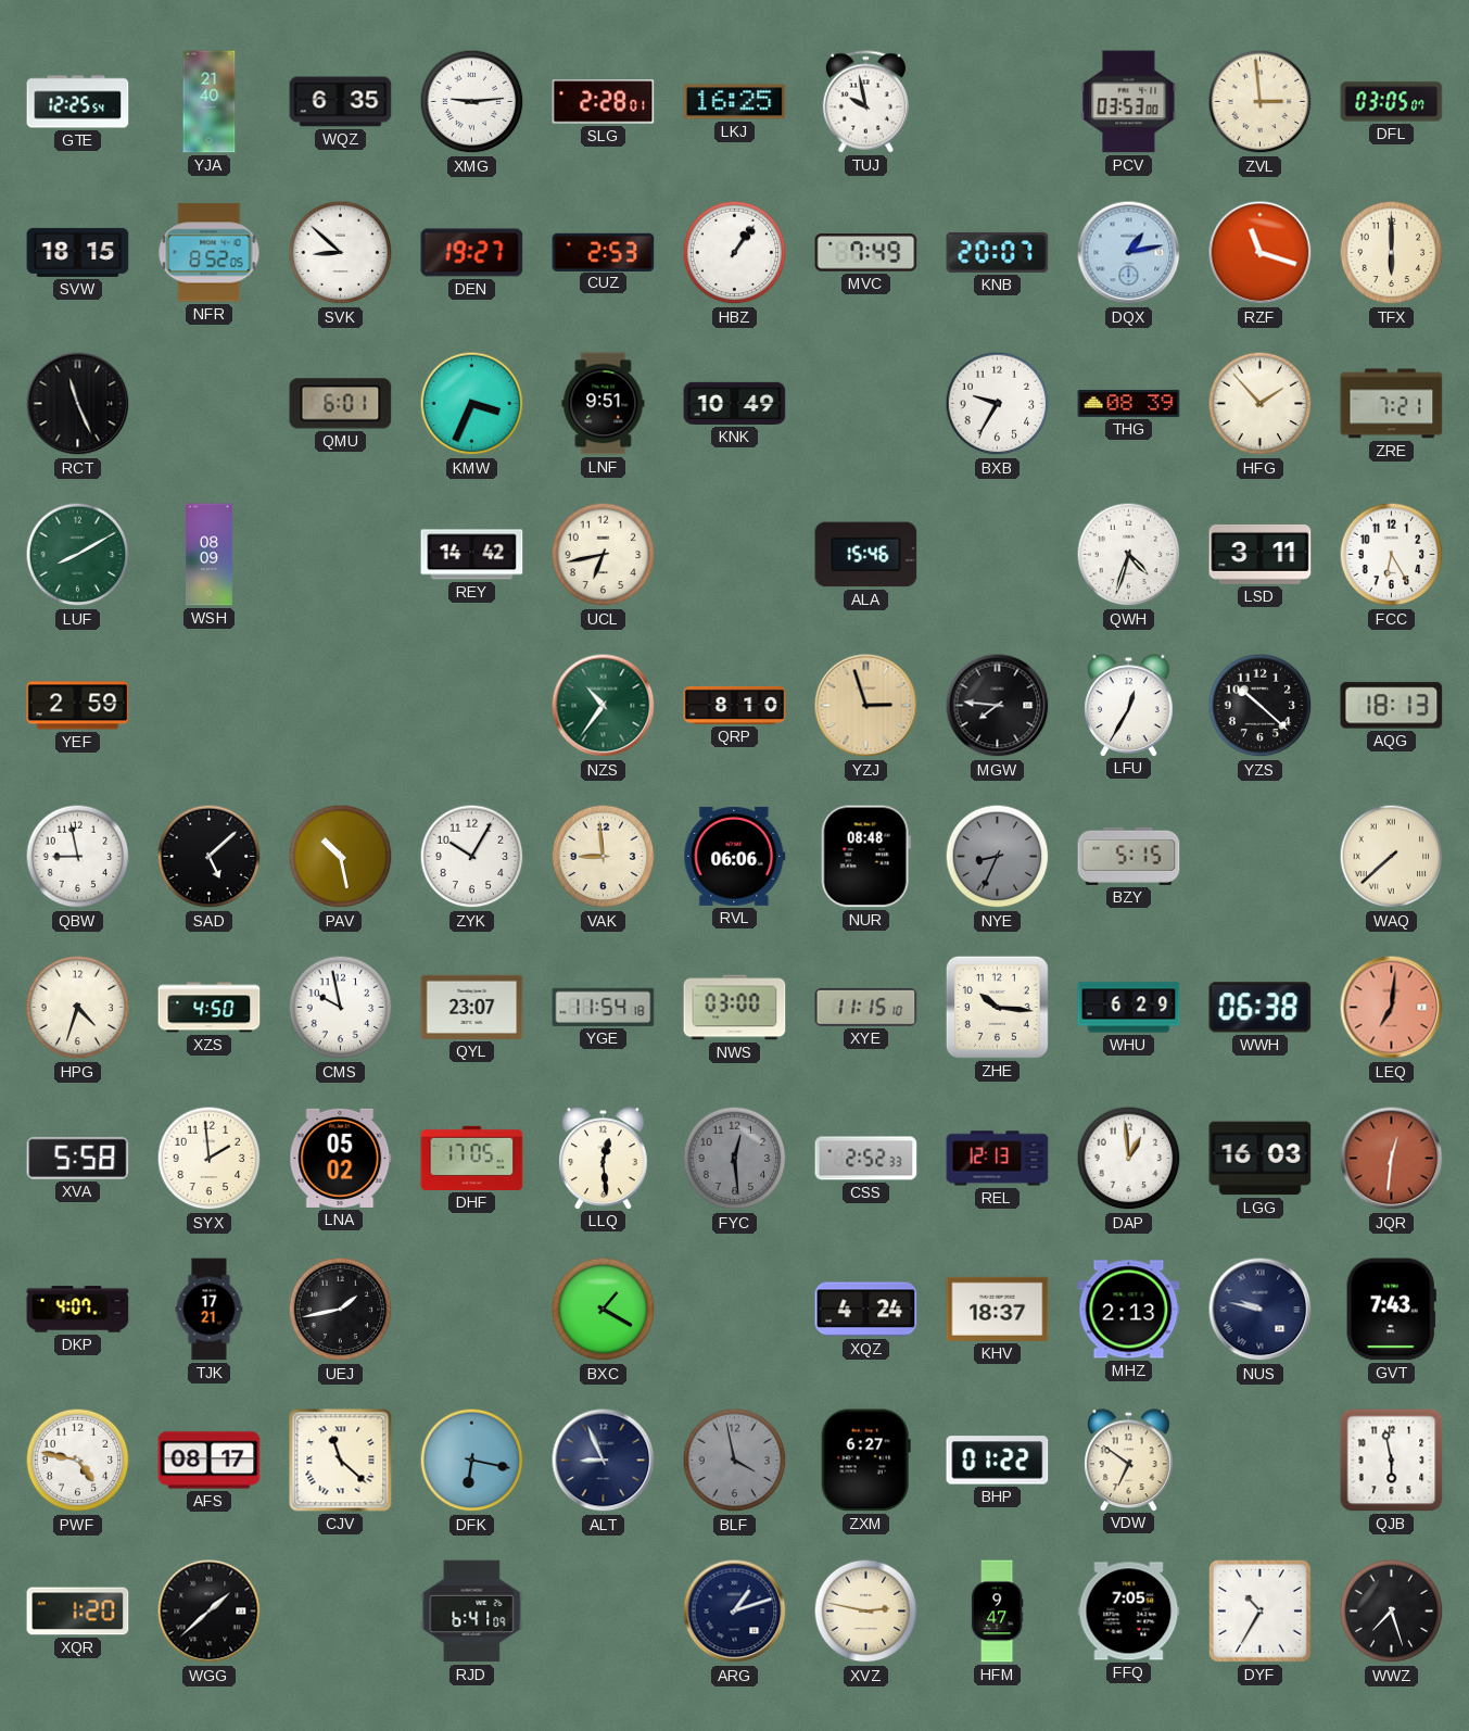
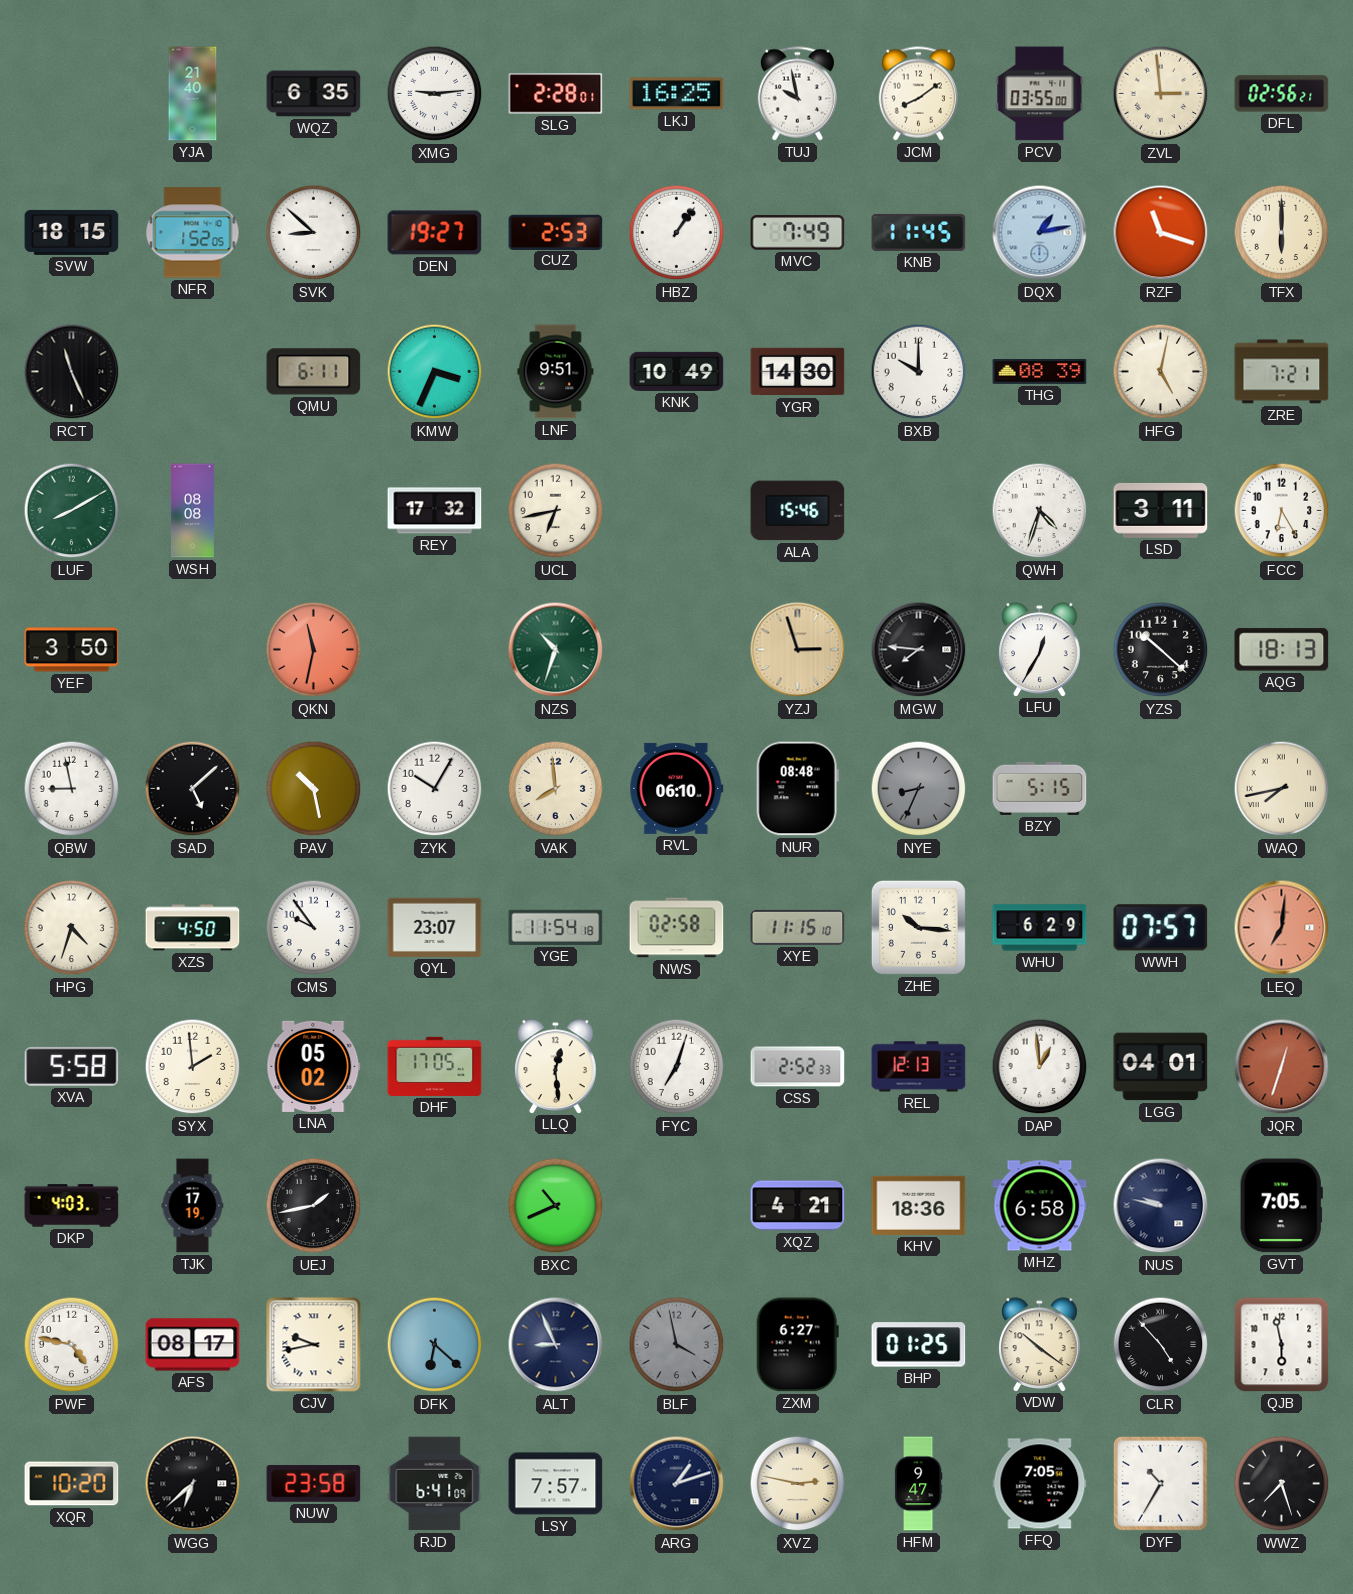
GTE: 12:25 -> none (78, 102)
JCM: none -> 8:09 (918, 94)
PCV: 03:53 -> 03:55 (1040, 94)
DFL: 03:05 -> 02:56 (1282, 94)
NFR: 8:52 -> 1:52 (193, 233)
KNB: 20:07 -> 11:45 (919, 232)
QMU: 6:01 -> 6:11 (314, 372)
YGR: none -> 14:30 (798, 372)
BXB: 9:35 -> 10:00 (919, 372)
HFG: 1:53 -> 5:02 (1161, 372)
WSH: 08:09 -> 08:08 (192, 511)
REY: 14:42 -> 17:32 (435, 511)
YEF: 2:59 -> 3:50 (72, 650)
QKN: none -> 11:32 (314, 650)
NZS: 10:36 -> 10:33 (556, 650)
QRP: 8:10 -> none (735, 705)
VAK: 8:59 -> 7:59 (556, 789)
RVL: 06:06 -> 06:10 (677, 788)
WAQ: 7:38 -> 7:43 (1282, 789)
CMS: 9:58 -> 9:54 (314, 928)
NWS: 03:00 -> 02:58 (677, 928)
WWH: 06:38 -> 07:57 (1161, 928)
FYC: 12:29 -> 7:03 (677, 1067)
FYC dial: grey -> white (677, 1067)
LGG: 16:03 -> 04:01 (1161, 1067)
JQR: 12:31 -> 12:33 (1282, 1067)
DKP: 4:07 -> 4:03 (72, 1206)
TJK: 17:21 -> 17:19 (193, 1206)
BXC: 1:20 -> 10:41 (556, 1206)
XQZ: 4:24 -> 4:21 (798, 1206)
KHV: 18:37 -> 18:36 (919, 1205)
MHZ: 2:13 -> 6:58 (1040, 1206)
GVT: 7:43 -> 7:05 (1281, 1206)
CJV: 11:22 -> 9:43 (314, 1345)
DFK: 6:17 -> 6:22 (435, 1345)
BHP: 01:22 -> 01:25 (919, 1345)
VDW: 6:51 -> 10:21 (1040, 1344)
CLR: none -> 4:53 (1161, 1345)
XQR: 1:20 -> 10:20 (72, 1484)
WGG: 1:38 -> 6:38 (193, 1484)
NUW: none -> 23:58 (314, 1484)
LSY: none -> 7:57 (556, 1484)
